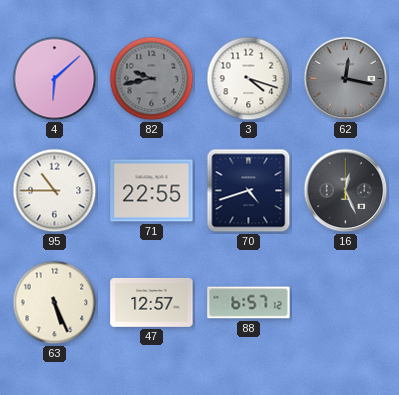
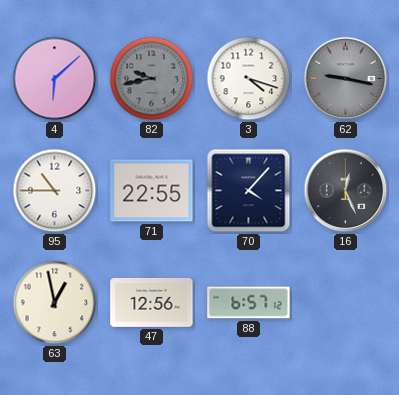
62: 12:17 -> 9:17 (346, 79)
70: 4:42 -> 4:07 (249, 191)
63: 5:26 -> 12:58 (55, 303)
47: 12:57 -> 12:56 (152, 302)
